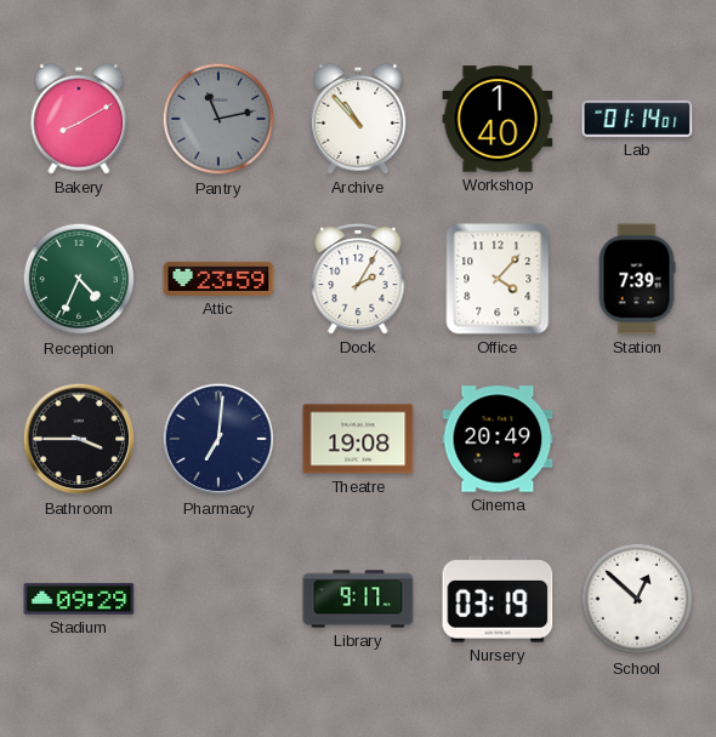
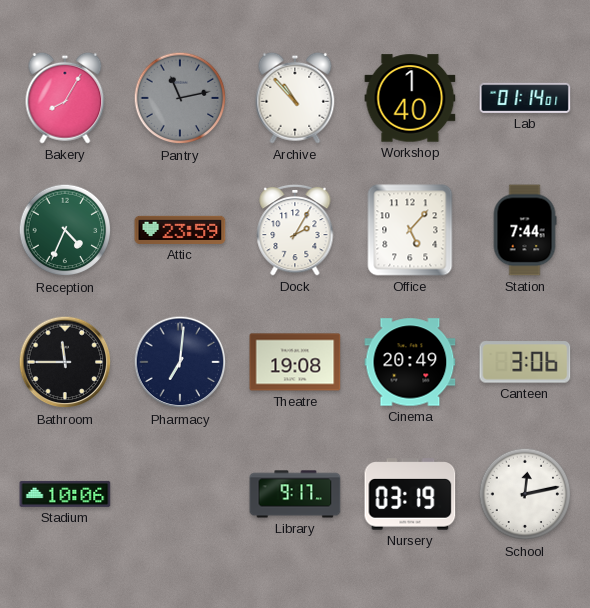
Bakery: 8:10 -> 8:05 (65, 98)
Office: 4:07 -> 5:07 (410, 230)
Station: 7:39 -> 7:44 (525, 230)
Bathroom: 3:45 -> 11:45 (65, 362)
Canteen: none -> 3:06 (525, 362)
Stadium: 09:29 -> 10:06 (65, 494)
School: 12:52 -> 12:13 (525, 494)
